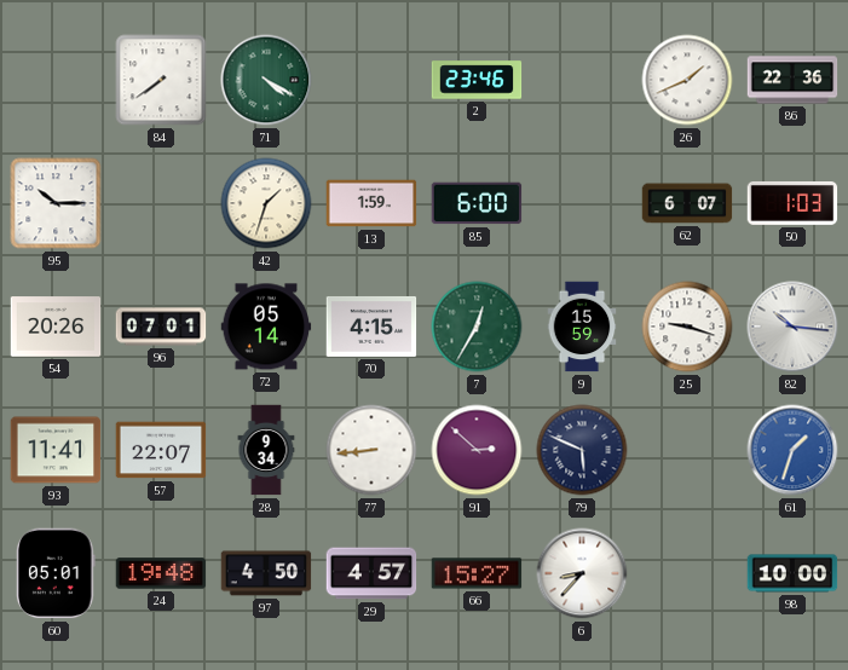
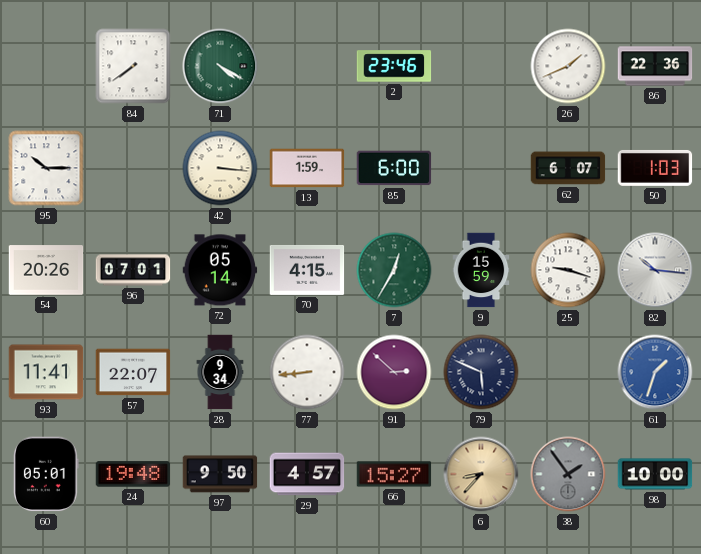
42: 1:33 -> 3:16 (220, 168)
97: 4:50 -> 9:50 (220, 474)
6 dial: white -> champagne (481, 474)
38: none -> 1:54 (568, 474)
